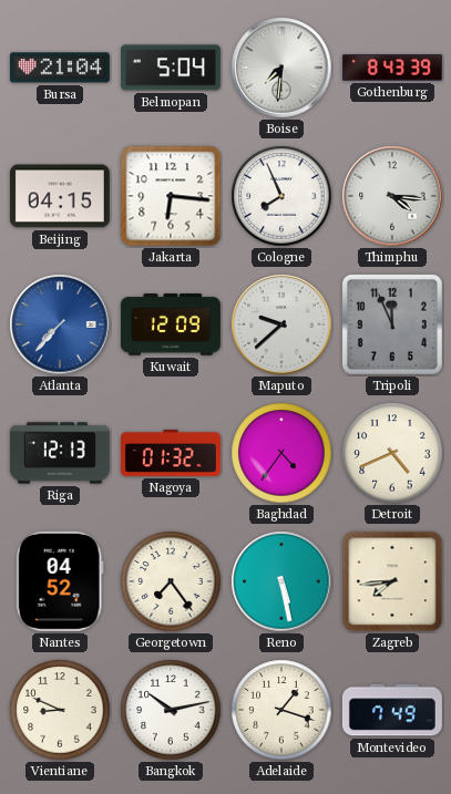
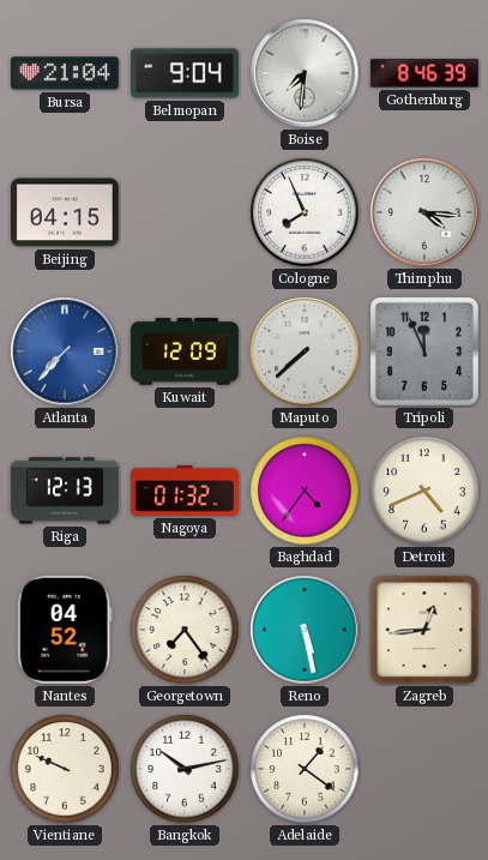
Belmopan: 5:04 -> 9:04 (185, 73)
Gothenburg: 8:43 -> 8:46 (424, 73)
Jakarta: 6:16 -> none (171, 196)
Maputo: 9:38 -> 7:38 (305, 351)
Zagreb: 7:44 -> 12:44 (424, 630)
Vientiane: 8:49 -> 9:49 (65, 769)
Adelaide: 1:18 -> 1:21 (305, 769)
Montevideo: 7:49 -> none (392, 710)
